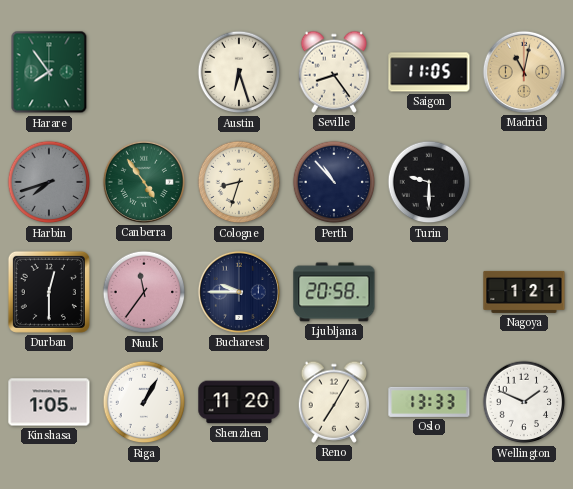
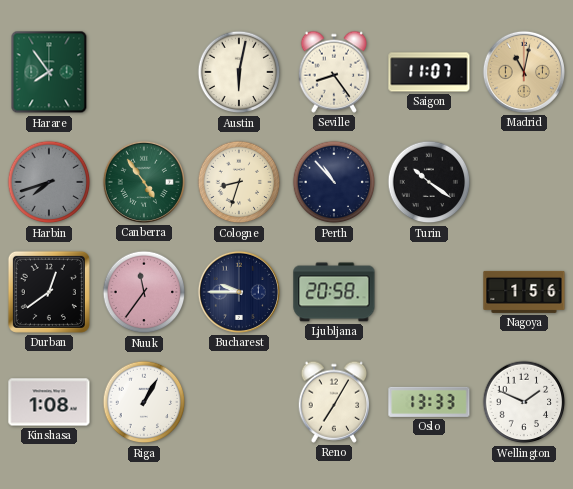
Austin: 6:27 -> 6:02 (239, 72)
Saigon: 11:05 -> 11:07 (429, 72)
Turin: 9:30 -> 10:21 (429, 182)
Durban: 12:30 -> 12:39 (49, 292)
Nagoya: 1:21 -> 1:56 (524, 292)
Kinshasa: 1:05 -> 1:08 (49, 402)
Shenzhen: 11:20 -> none (239, 402)
